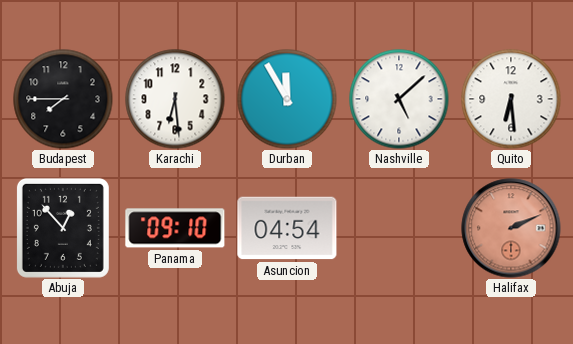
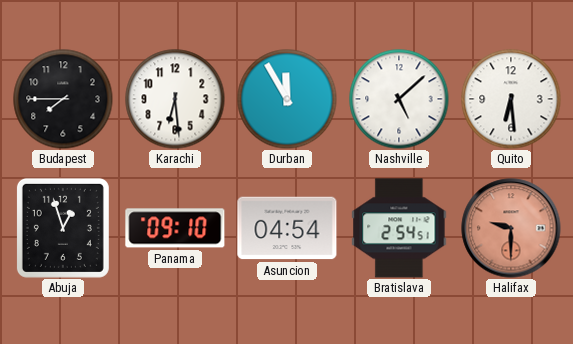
Abuja: 12:53 -> 12:57 (63, 228)
Bratislava: none -> 2:54 (399, 228)
Halifax: 2:11 -> 9:30 (511, 228)
